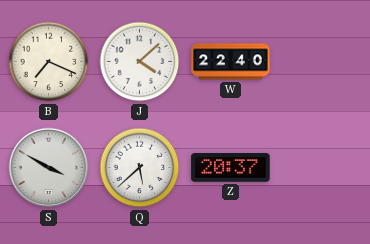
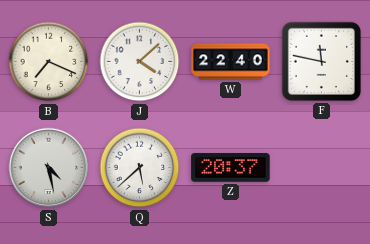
F: none -> 11:47 (321, 61)
S: 3:50 -> 4:28 (49, 168)
